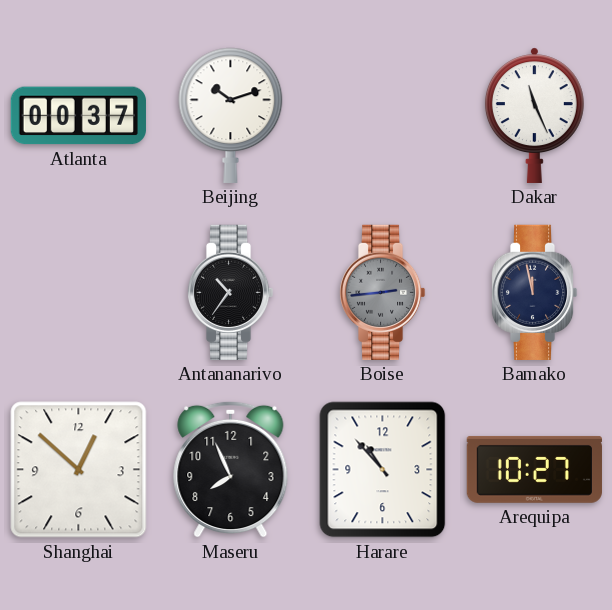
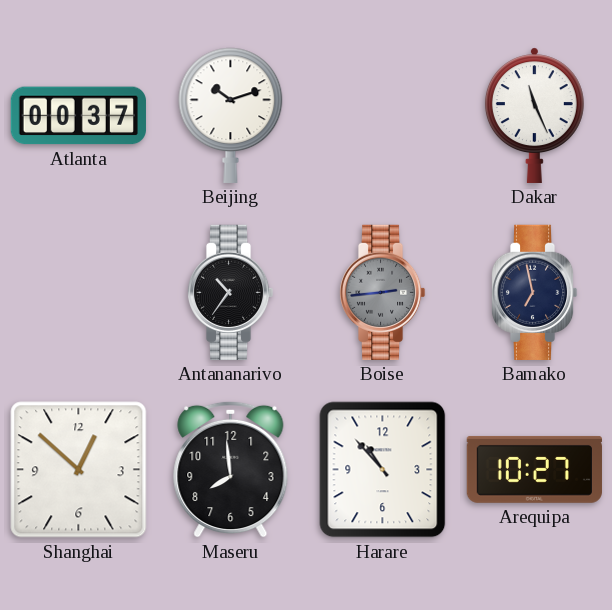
Bamako: 11:58 -> 6:58 (534, 292)
Maseru: 7:56 -> 7:59 (231, 469)
